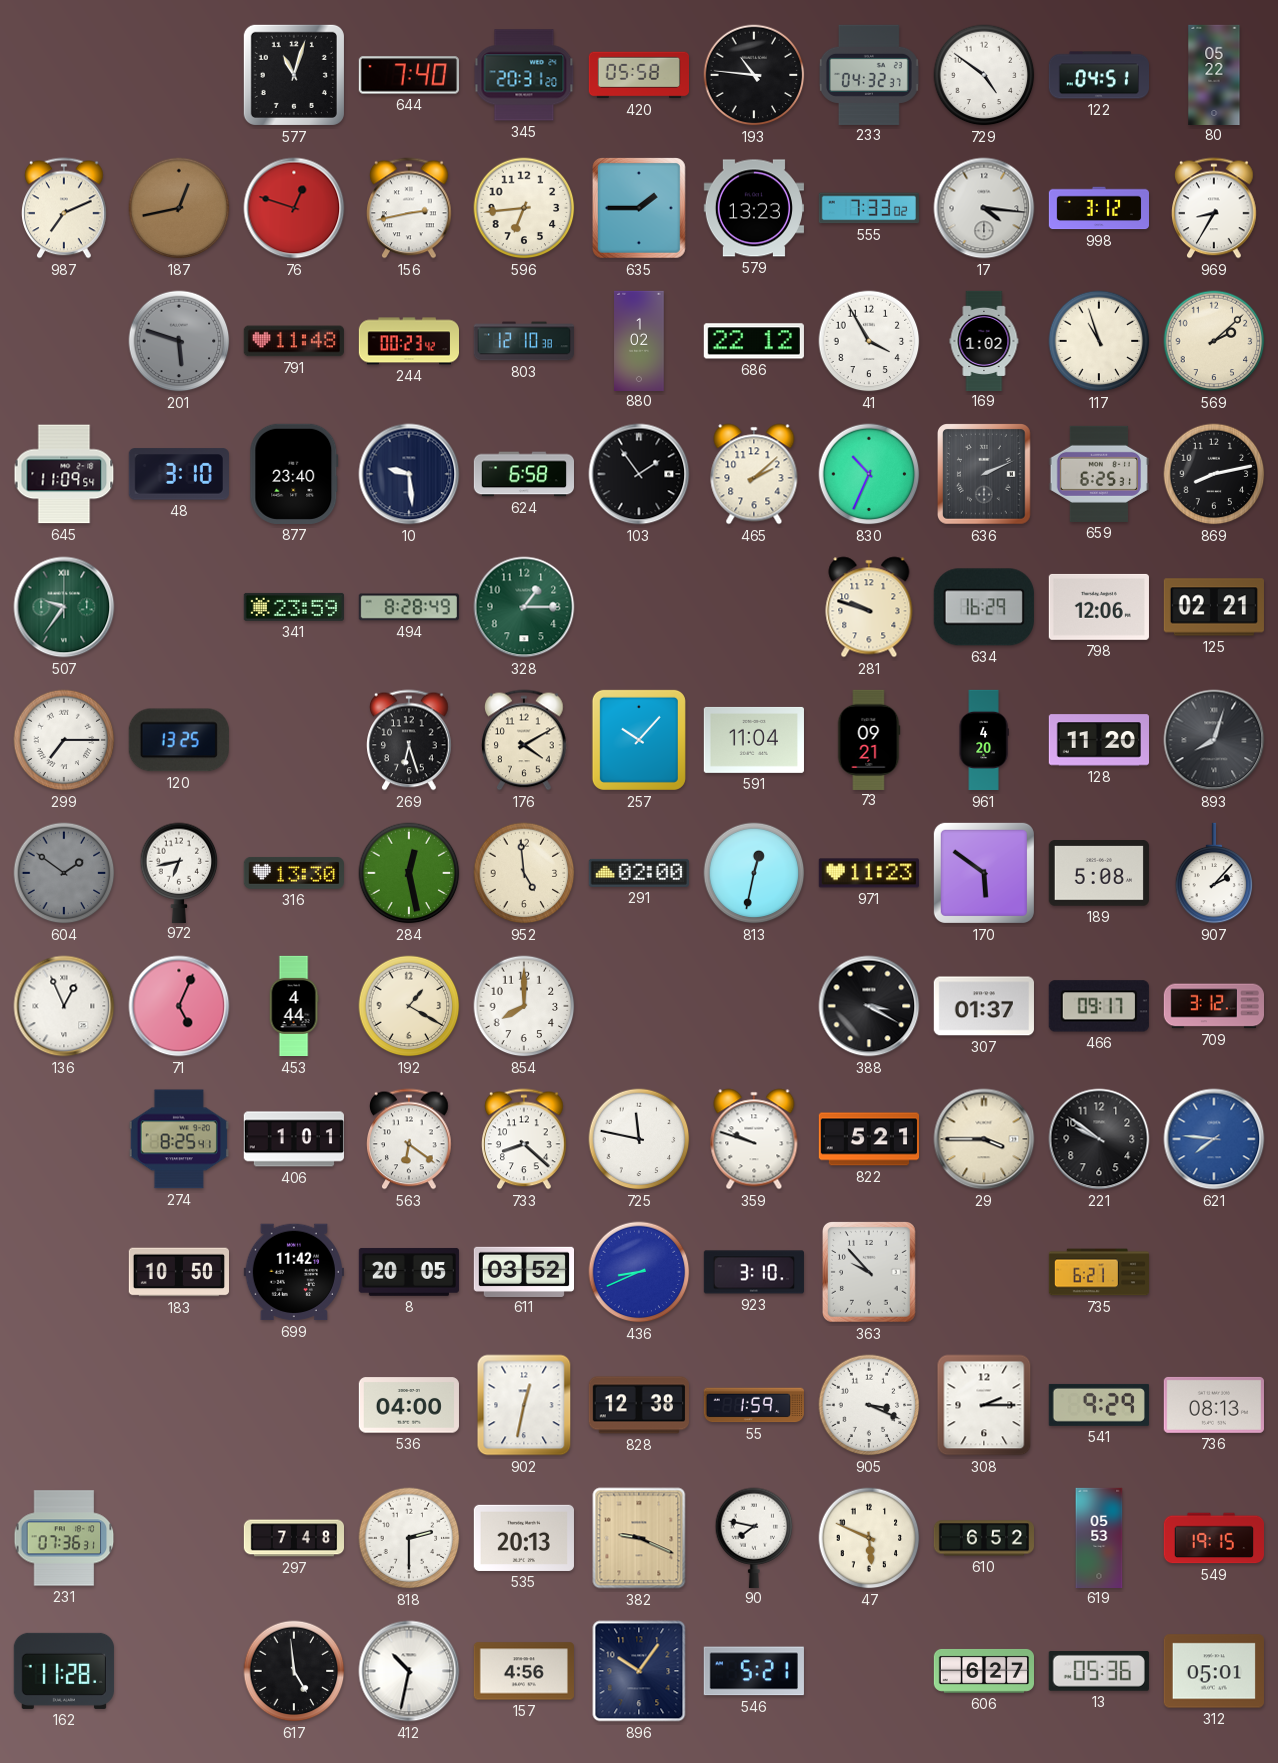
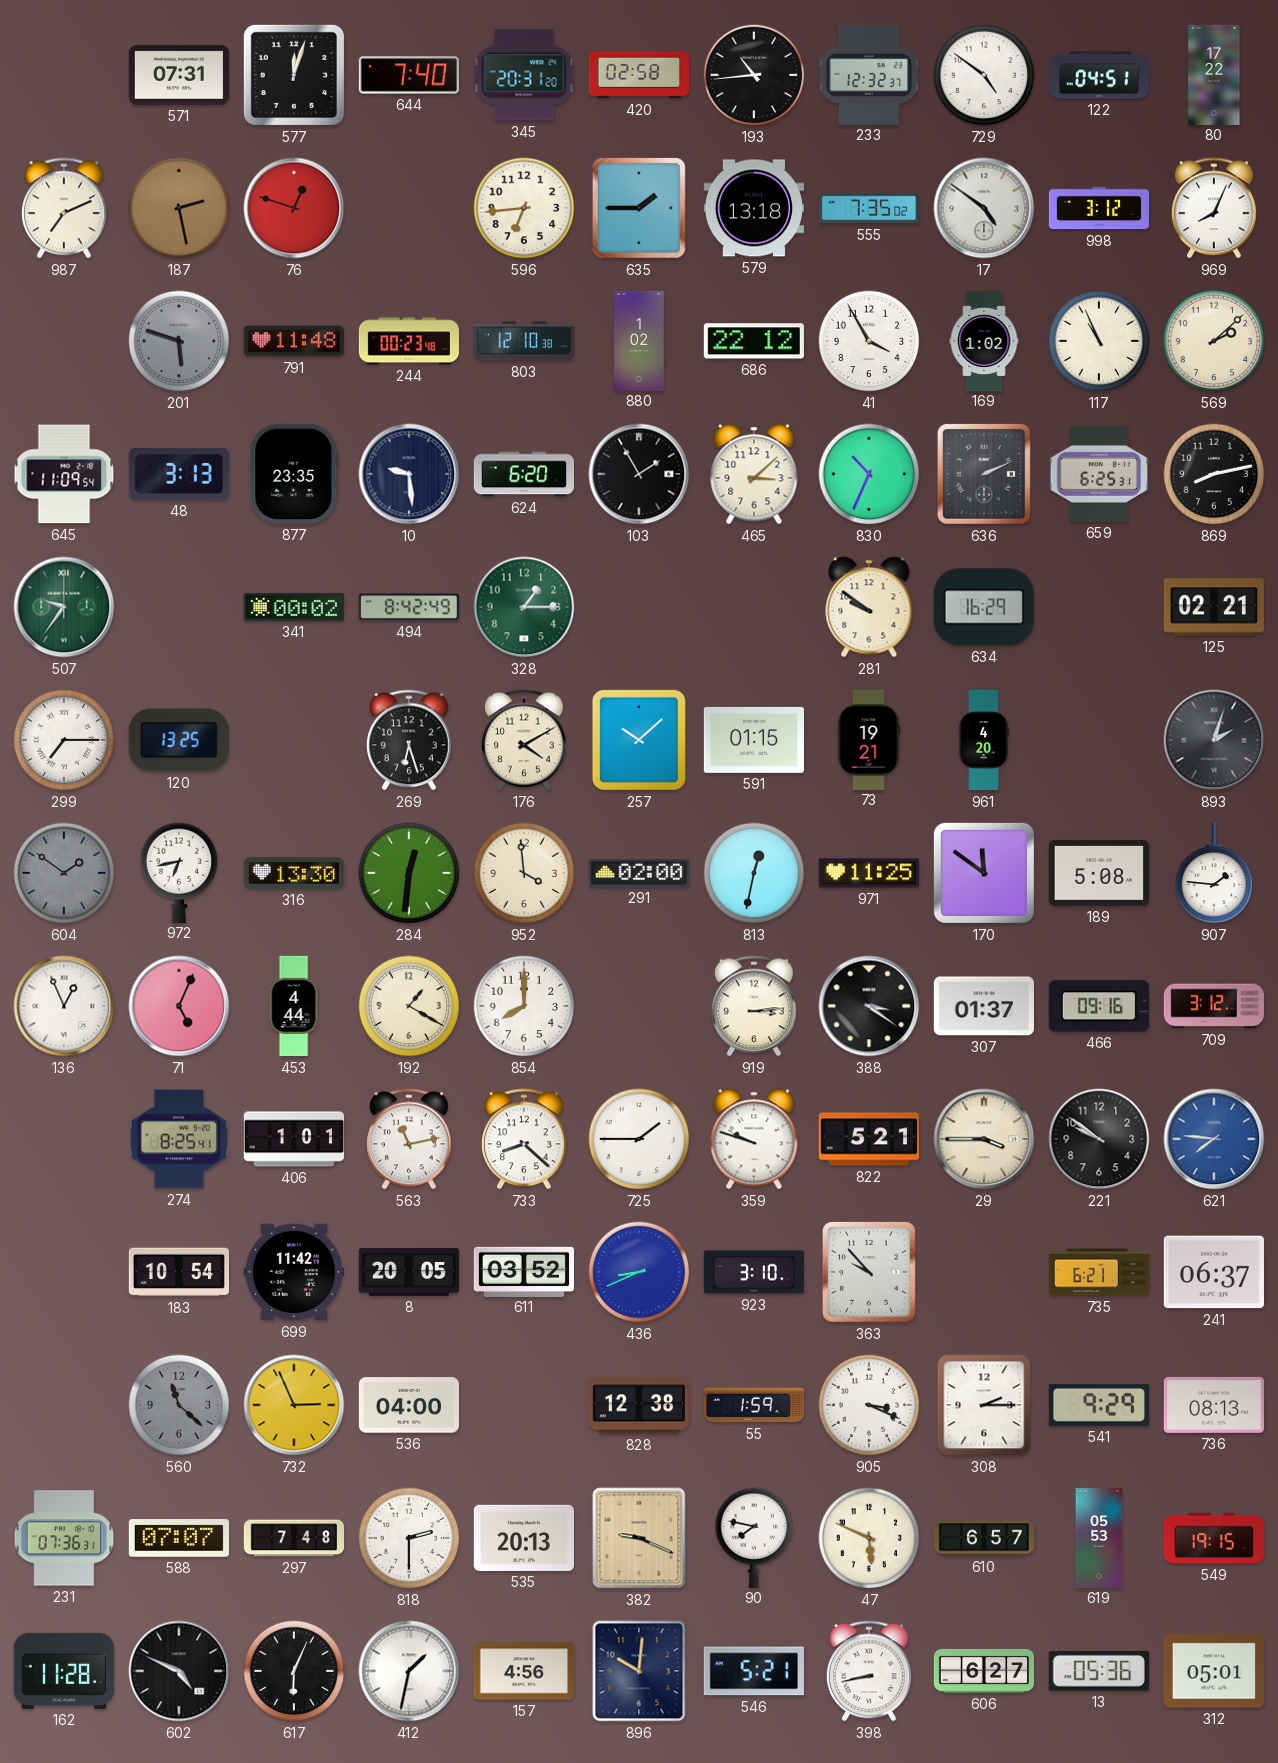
571: none -> 07:31 (179, 75)
577: 11:03 -> 12:03 (294, 75)
420: 05:58 -> 02:58 (638, 75)
193: 10:46 -> 10:44 (754, 75)
233: 04:32 -> 12:32 (869, 74)
80: 05:22 -> 17:22 (1214, 74)
187: 12:43 -> 2:28 (179, 208)
156: 2:43 -> none (410, 208)
579: 13:23 -> 13:18 (753, 208)
555: 7:33 -> 7:35 (869, 208)
17: 4:16 -> 4:51 (984, 208)
969: 8:35 -> 8:04 (1215, 208)
244: 00:23:42 -> 00:23:48 (408, 341)
117: 10:57 -> 10:56 (1099, 341)
48: 3:10 -> 3:13 (179, 474)
877: 23:40 -> 23:35 (294, 474)
624: 6:58 -> 6:20 (523, 474)
103: 1:54 -> 1:55 (639, 474)
465: 2:08 -> 3:08 (754, 474)
341: 23:59 -> 00:02 (294, 607)
494: 8:28 -> 8:42 (409, 607)
281: 9:48 -> 9:51 (869, 607)
798: 12:06 -> none (1099, 607)
257: 10:07 -> 10:08 (639, 740)
591: 11:04 -> 01:15 (754, 740)
73: 09:21 -> 19:21 (869, 739)
128: 11:20 -> none (1098, 740)
893: 8:03 -> 2:03 (1214, 740)
284: 12:28 -> 12:31 (409, 873)
952: 4:59 -> 3:59 (524, 873)
971: 11:23 -> 11:25 (869, 873)
170: 5:51 -> 11:51 (984, 873)
907: 2:07 -> 1:46 (1214, 873)
919: none -> 3:14 (755, 1006)
388: 3:20 -> 3:21 (869, 1006)
466: 09:17 -> 09:16 (1099, 1006)
563: 6:21 -> 11:13 (410, 1139)
725: 11:47 -> 1:45 (639, 1139)
183: 10:50 -> 10:54 (178, 1272)
241: none -> 06:37 (1214, 1272)
560: none -> 11:22 (179, 1405)
732: none -> 2:56 (294, 1405)
902: 12:32 -> none (524, 1405)
588: none -> 07:07 (179, 1538)
610: 6:52 -> 6:57 (983, 1538)
602: none -> 4:49 (179, 1671)
617: 4:59 -> 6:04 (294, 1671)
412: 10:32 -> 1:32 (409, 1671)
896: 10:06 -> 10:01 (639, 1671)
398: none -> 8:43 (870, 1671)
